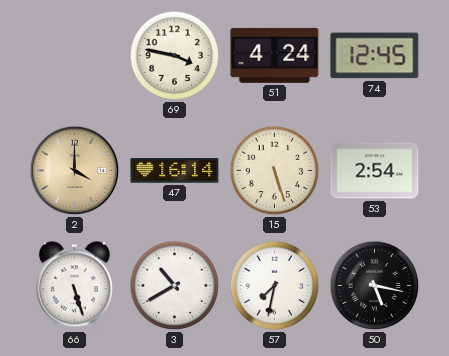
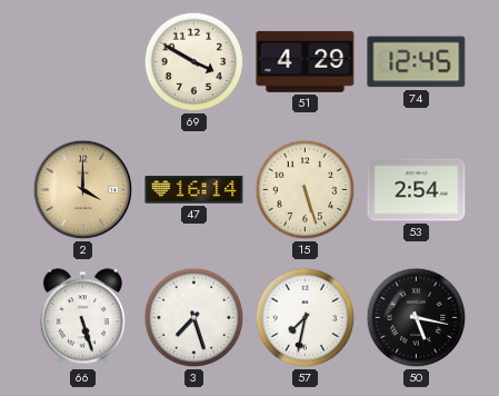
69: 3:47 -> 3:50 (194, 62)
51: 4:24 -> 4:29 (306, 61)
3: 10:40 -> 7:27 (194, 318)
